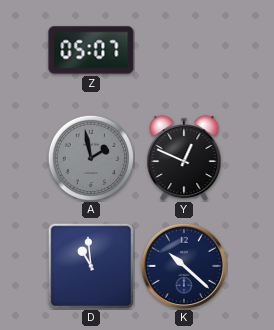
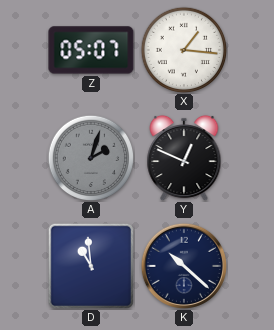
X: none -> 1:16 (184, 50)
A: 1:58 -> 2:03 (91, 158)
